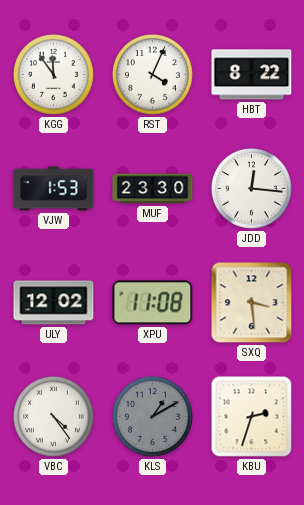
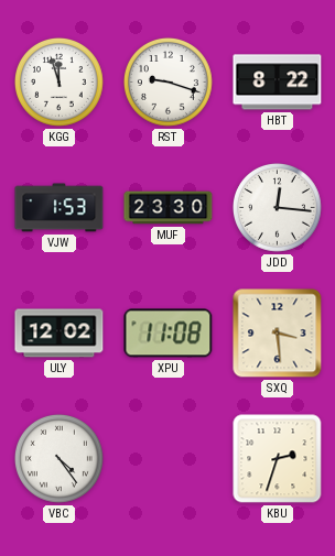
KGG: 11:54 -> 11:57 (60, 83)
RST: 4:04 -> 9:18 (169, 83)
KLS: 1:10 -> none (153, 417)
